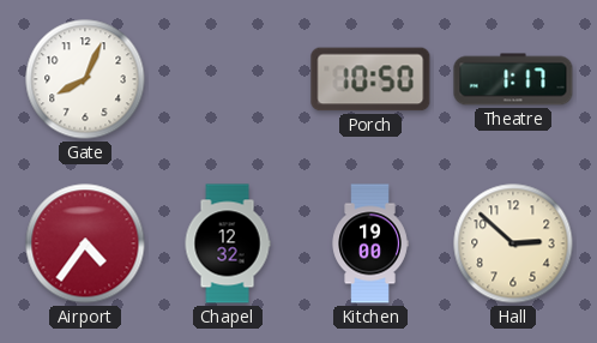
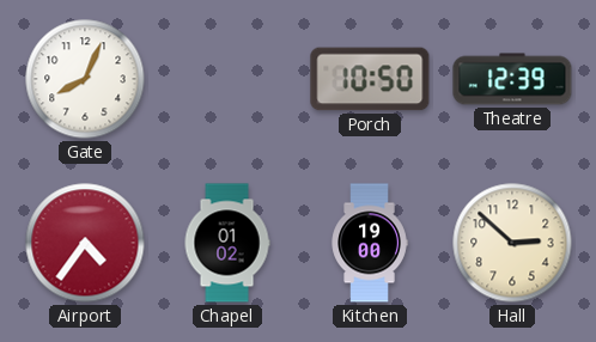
Theatre: 1:17 -> 12:39 (512, 79)
Chapel: 12:32 -> 01:02 (227, 243)
